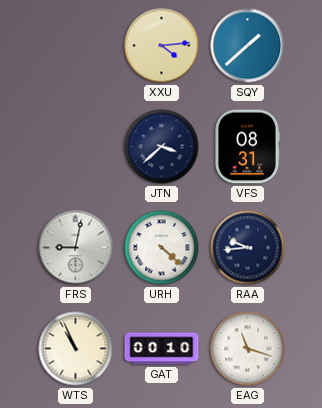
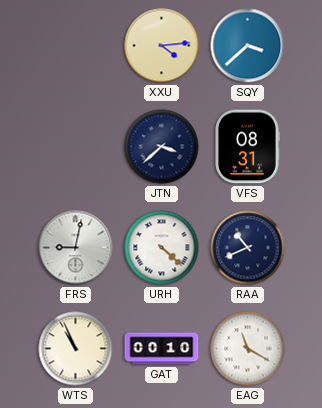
SQY: 1:38 -> 3:38 (248, 46)
RAA: 9:44 -> 10:41 (248, 248)
EAG: 11:18 -> 11:20 (248, 349)
